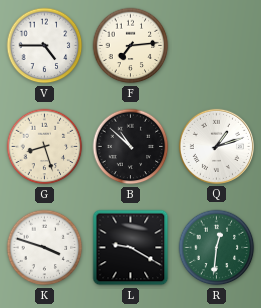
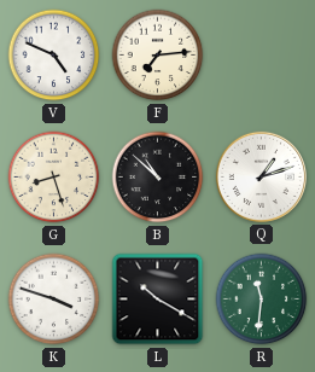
V: 4:45 -> 4:49 (54, 56)
L: 9:20 -> 10:20 (158, 300)
R: 12:31 -> 11:31 (262, 300)
